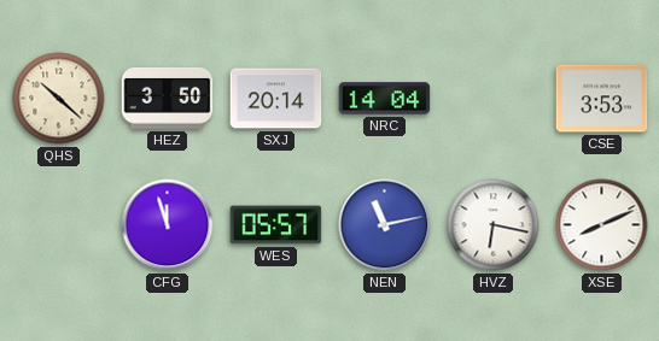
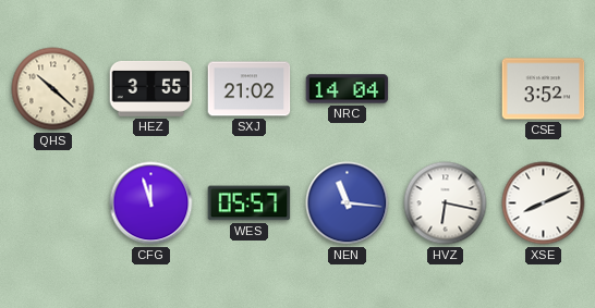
HEZ: 3:50 -> 3:55 (151, 88)
SXJ: 20:14 -> 21:02 (250, 89)
CSE: 3:53 -> 3:52 (544, 89)
NEN: 11:13 -> 11:16 (348, 204)
